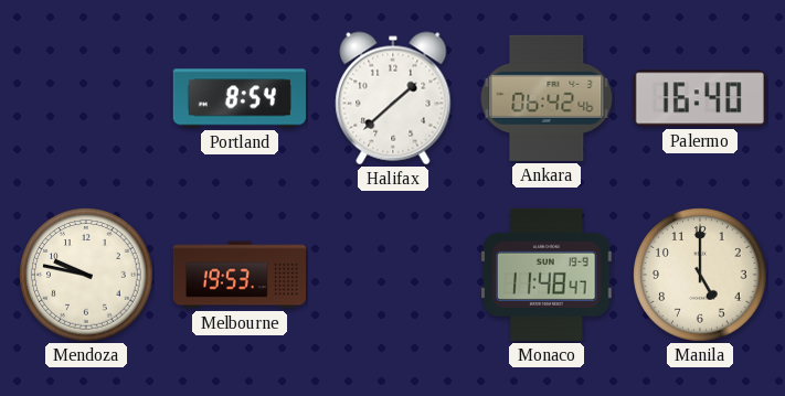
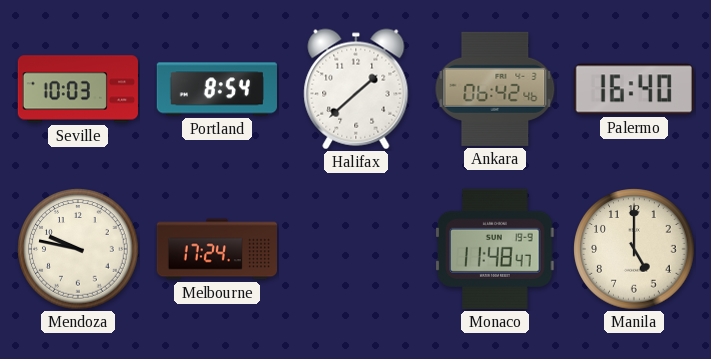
Seville: none -> 10:03 (78, 89)
Melbourne: 19:53 -> 17:24 (216, 249)
